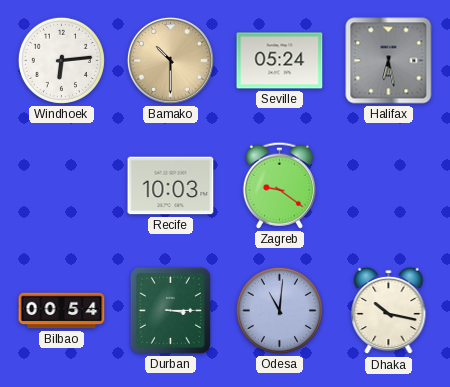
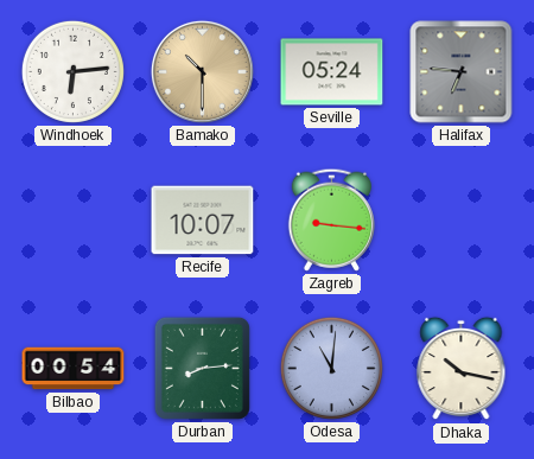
Halifax: 6:28 -> 6:46 (462, 72)
Recife: 10:03 -> 10:07 (203, 221)
Zagreb: 9:21 -> 9:16 (331, 219)
Durban: 3:15 -> 8:14 (202, 368)
